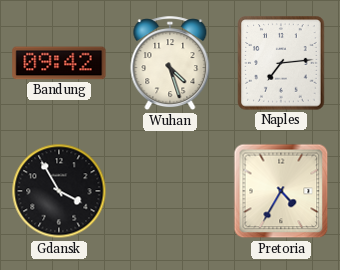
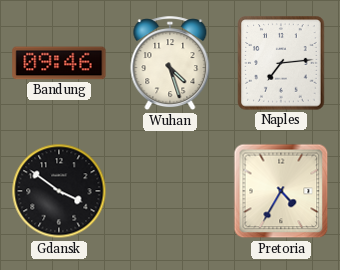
Bandung: 09:42 -> 09:46 (59, 63)
Gdansk: 3:55 -> 3:51 (59, 191)
